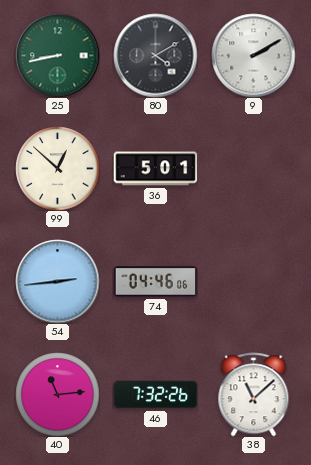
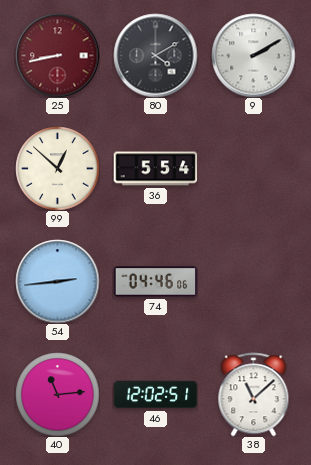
25 dial: green -> burgundy (57, 55)
36: 5:01 -> 5:54 (155, 169)
46: 7:32 -> 12:02 (155, 395)
